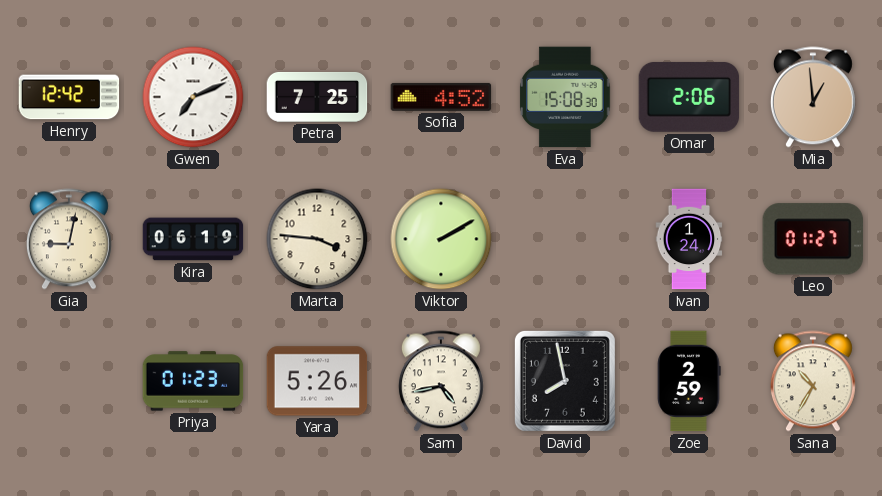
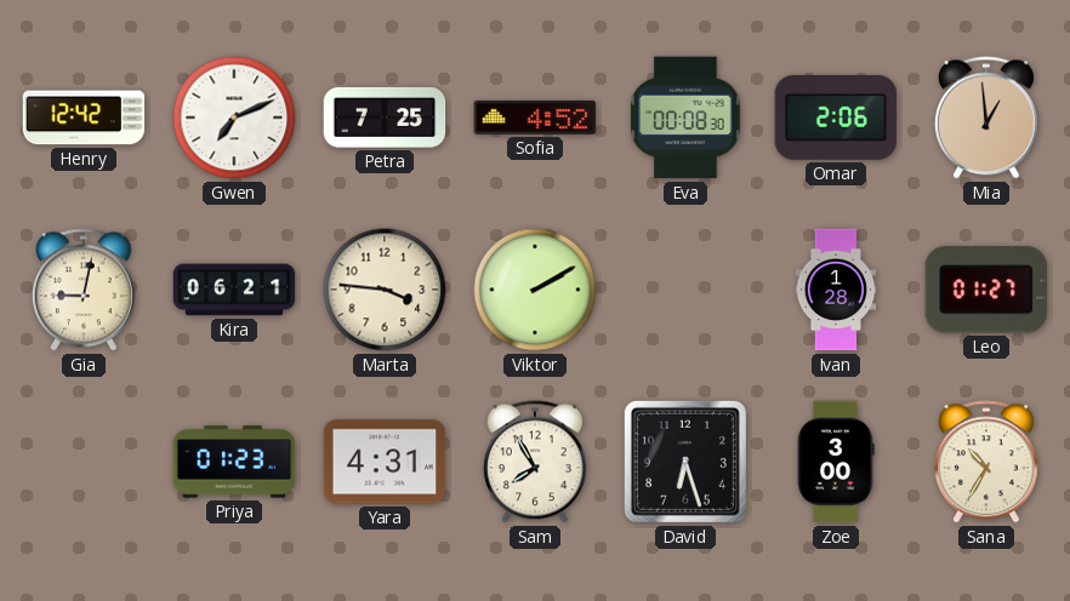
Eva: 15:08 -> 00:08 (685, 118)
Kira: 06:19 -> 06:21 (234, 290)
Ivan: 1:24 -> 1:28 (836, 290)
Yara: 5:26 -> 4:31 (385, 462)
Sam: 4:43 -> 7:55 (535, 462)
David: 7:58 -> 6:27 (685, 462)
Zoe: 2:59 -> 3:00 (836, 462)
